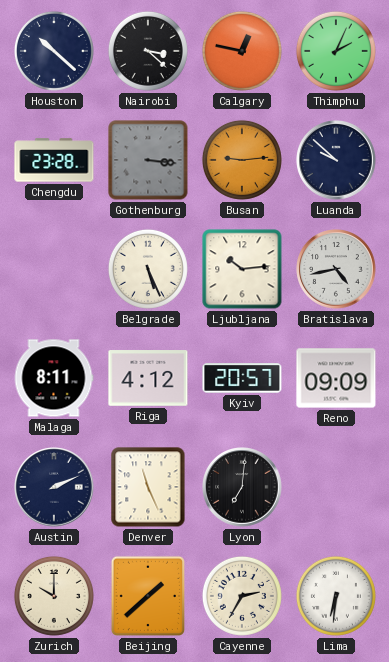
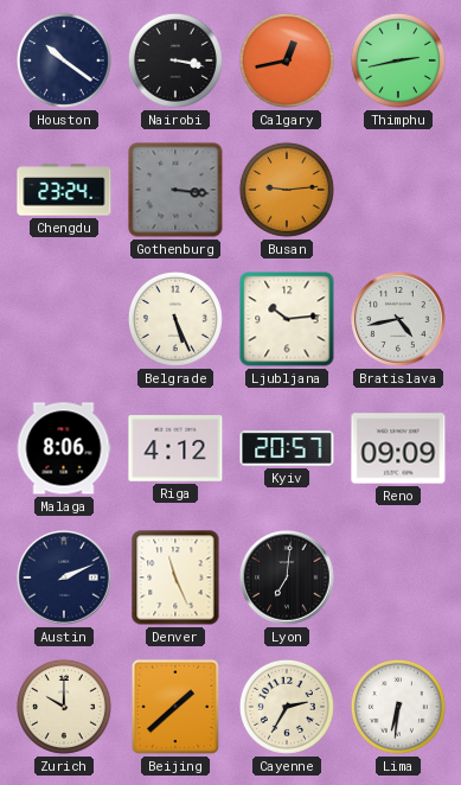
Houston: 10:22 -> 10:21 (64, 60)
Nairobi: 3:22 -> 3:17 (175, 60)
Calgary: 12:47 -> 12:43 (287, 60)
Thimphu: 2:04 -> 2:43 (398, 60)
Chengdu: 23:28 -> 23:24 (64, 190)
Luanda: 9:52 -> none (336, 160)
Malaga: 8:11 -> 8:06 (64, 448)
